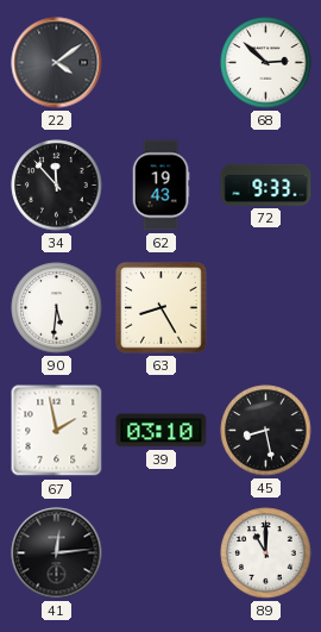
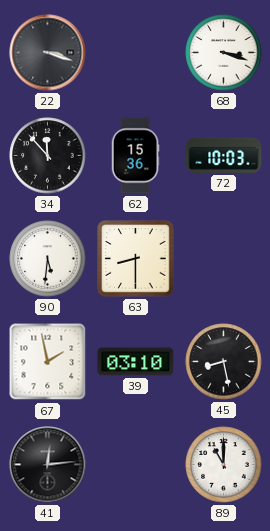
22: 4:09 -> 3:18 (48, 53)
68: 2:52 -> 3:18 (224, 53)
62: 19:43 -> 15:36 (135, 156)
72: 9:33 -> 10:03 (224, 155)
63: 8:25 -> 8:30 (136, 259)
